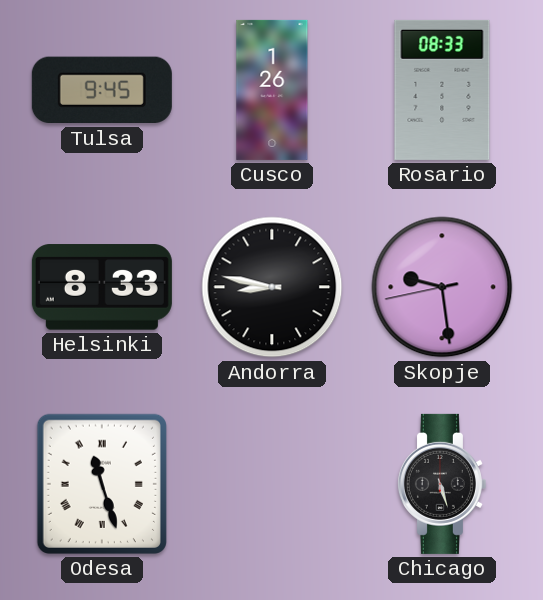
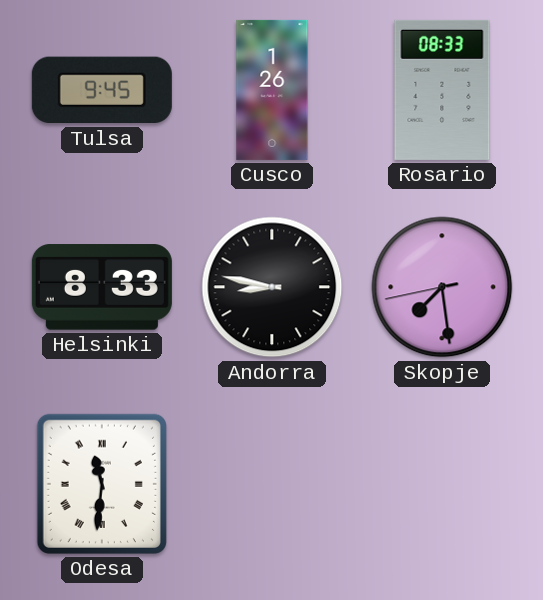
Skopje: 9:28 -> 7:28 (442, 287)
Odesa: 11:27 -> 11:31 (102, 484)
Chicago: 5:27 -> none (441, 484)
